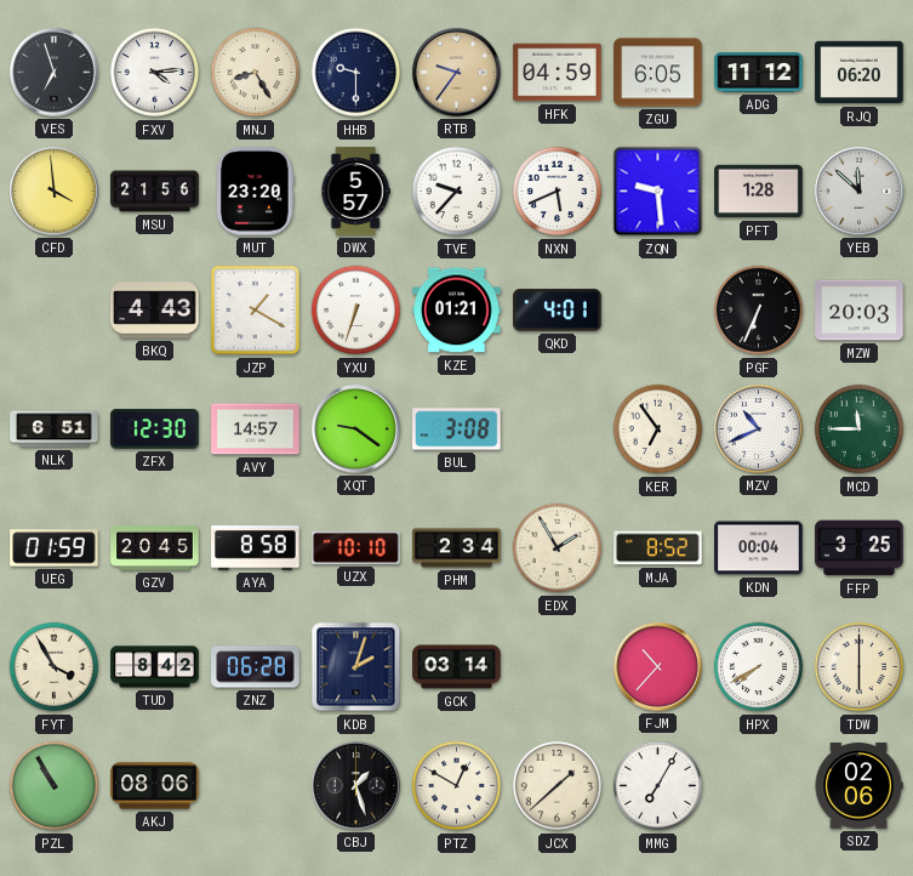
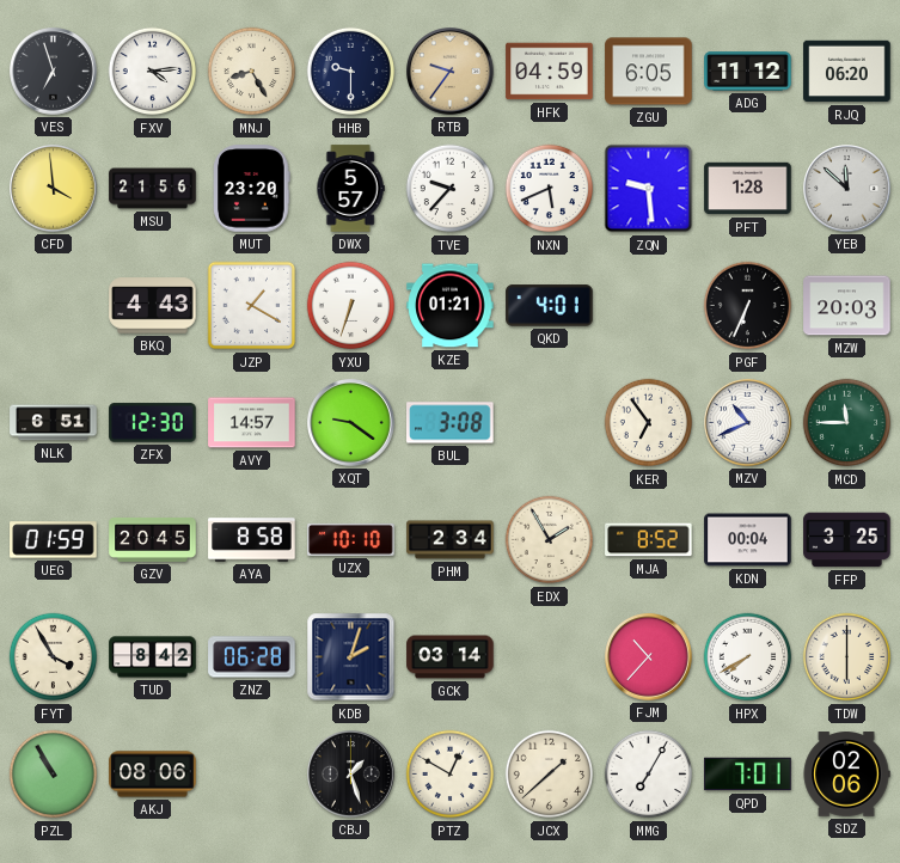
QPD: none -> 7:01 (748, 775)
